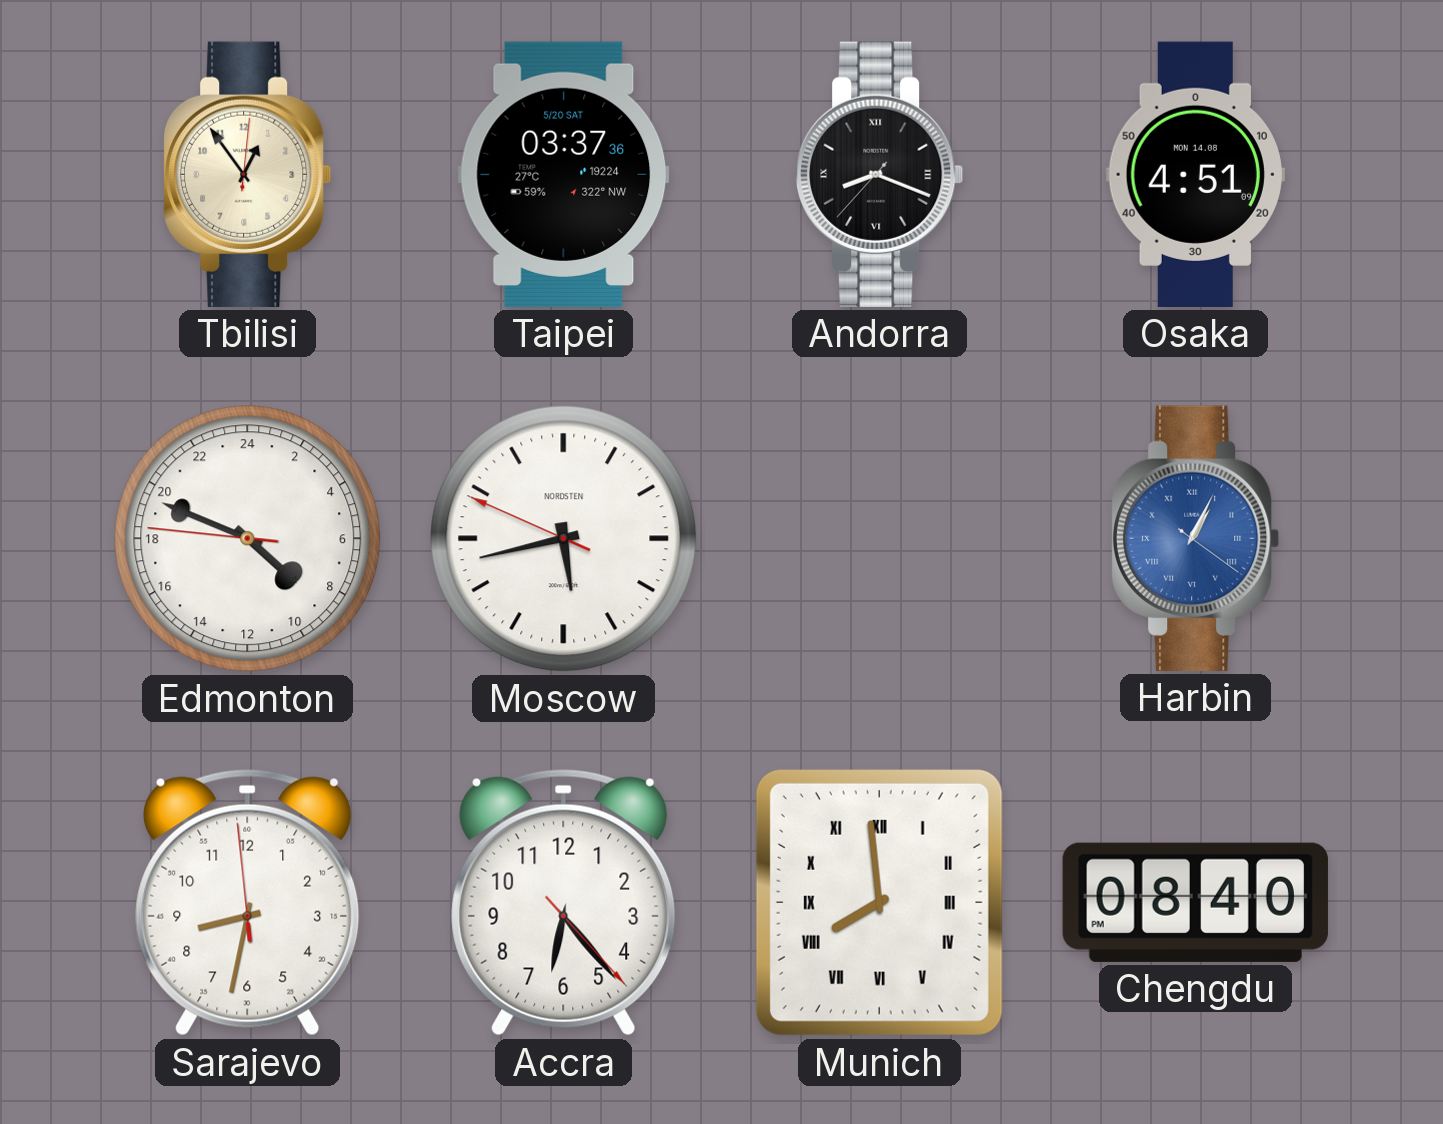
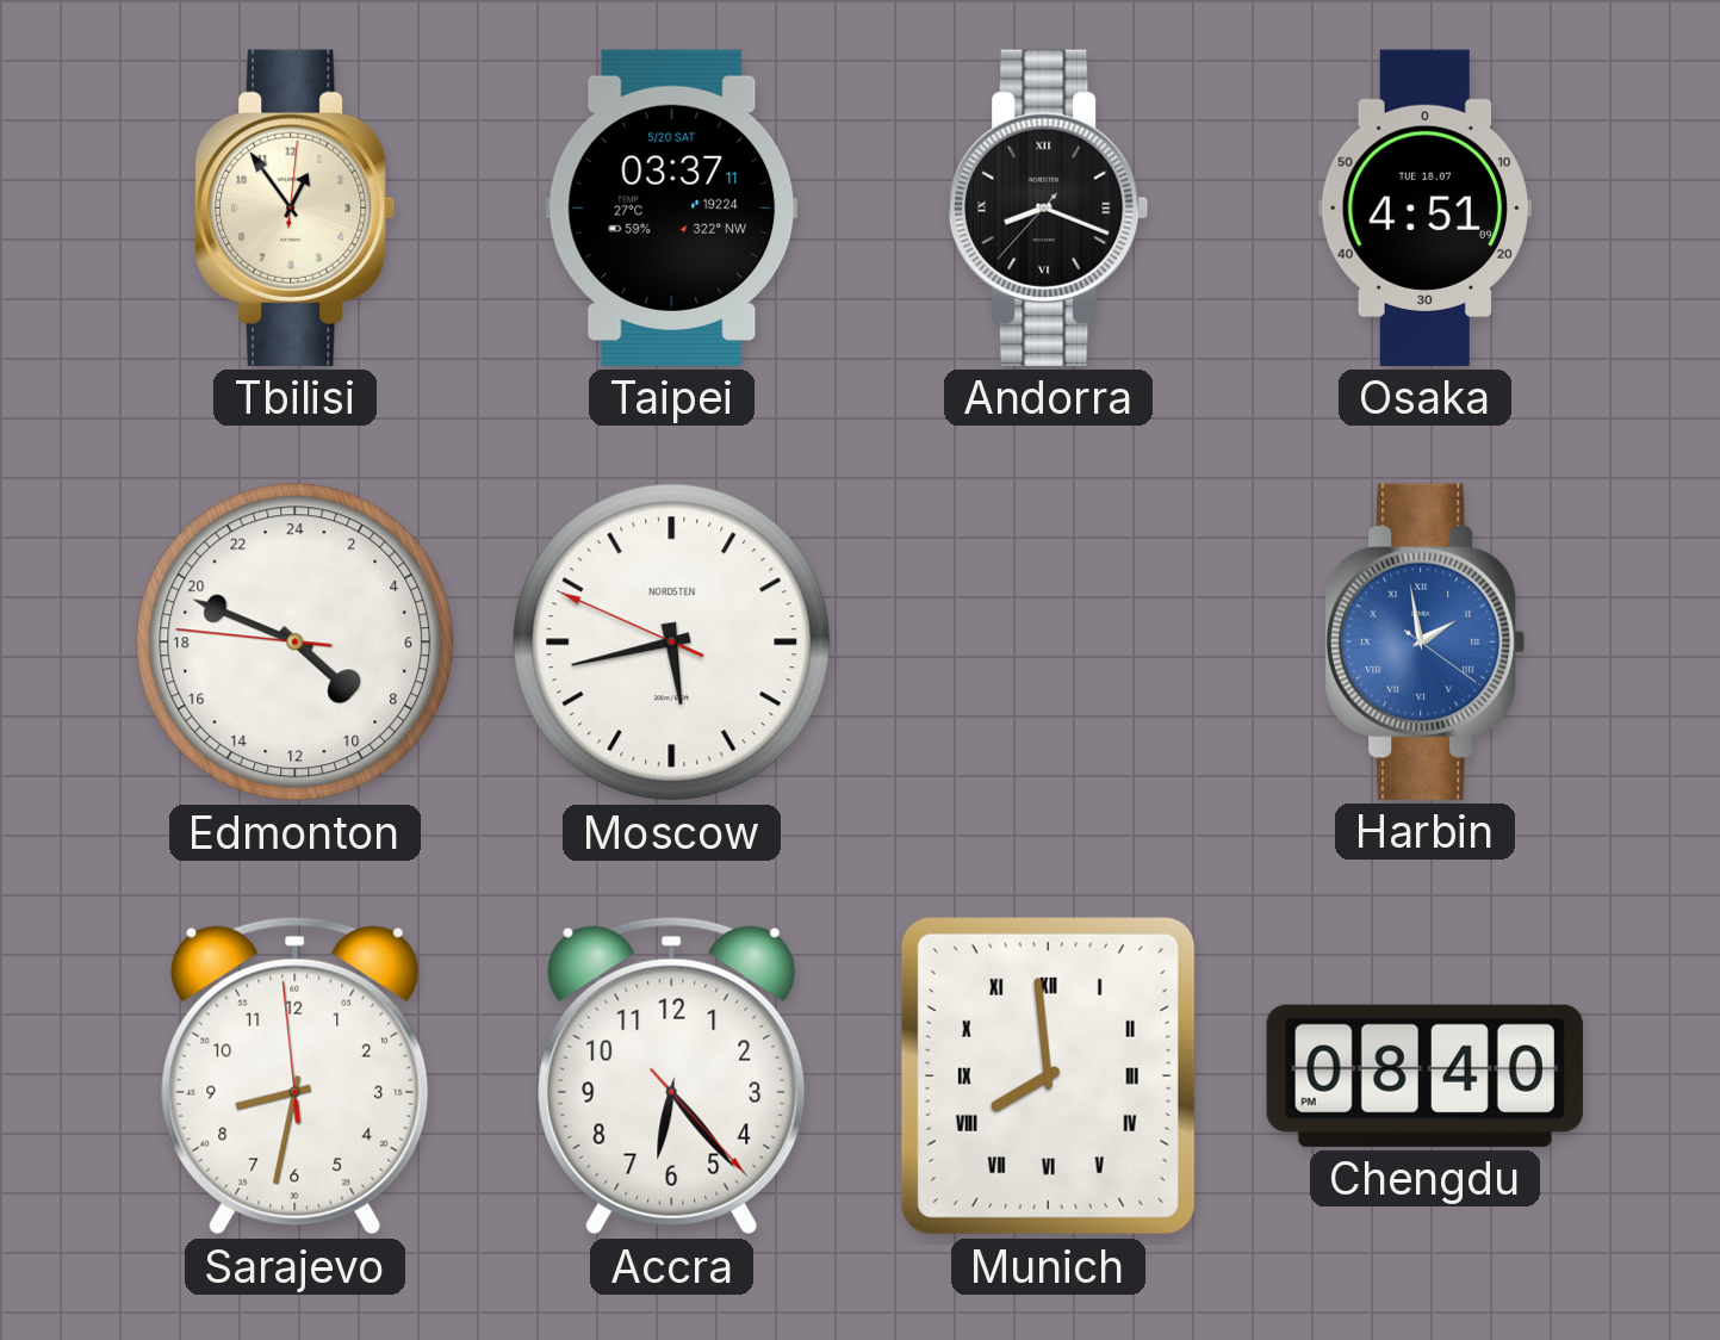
Taipei: 03:37:36 -> 03:37:11 (672, 207)
Osaka date: MON 14.08 -> TUE 18.07 (1424, 207)
Harbin: 1:04 -> 1:58 (1426, 641)
